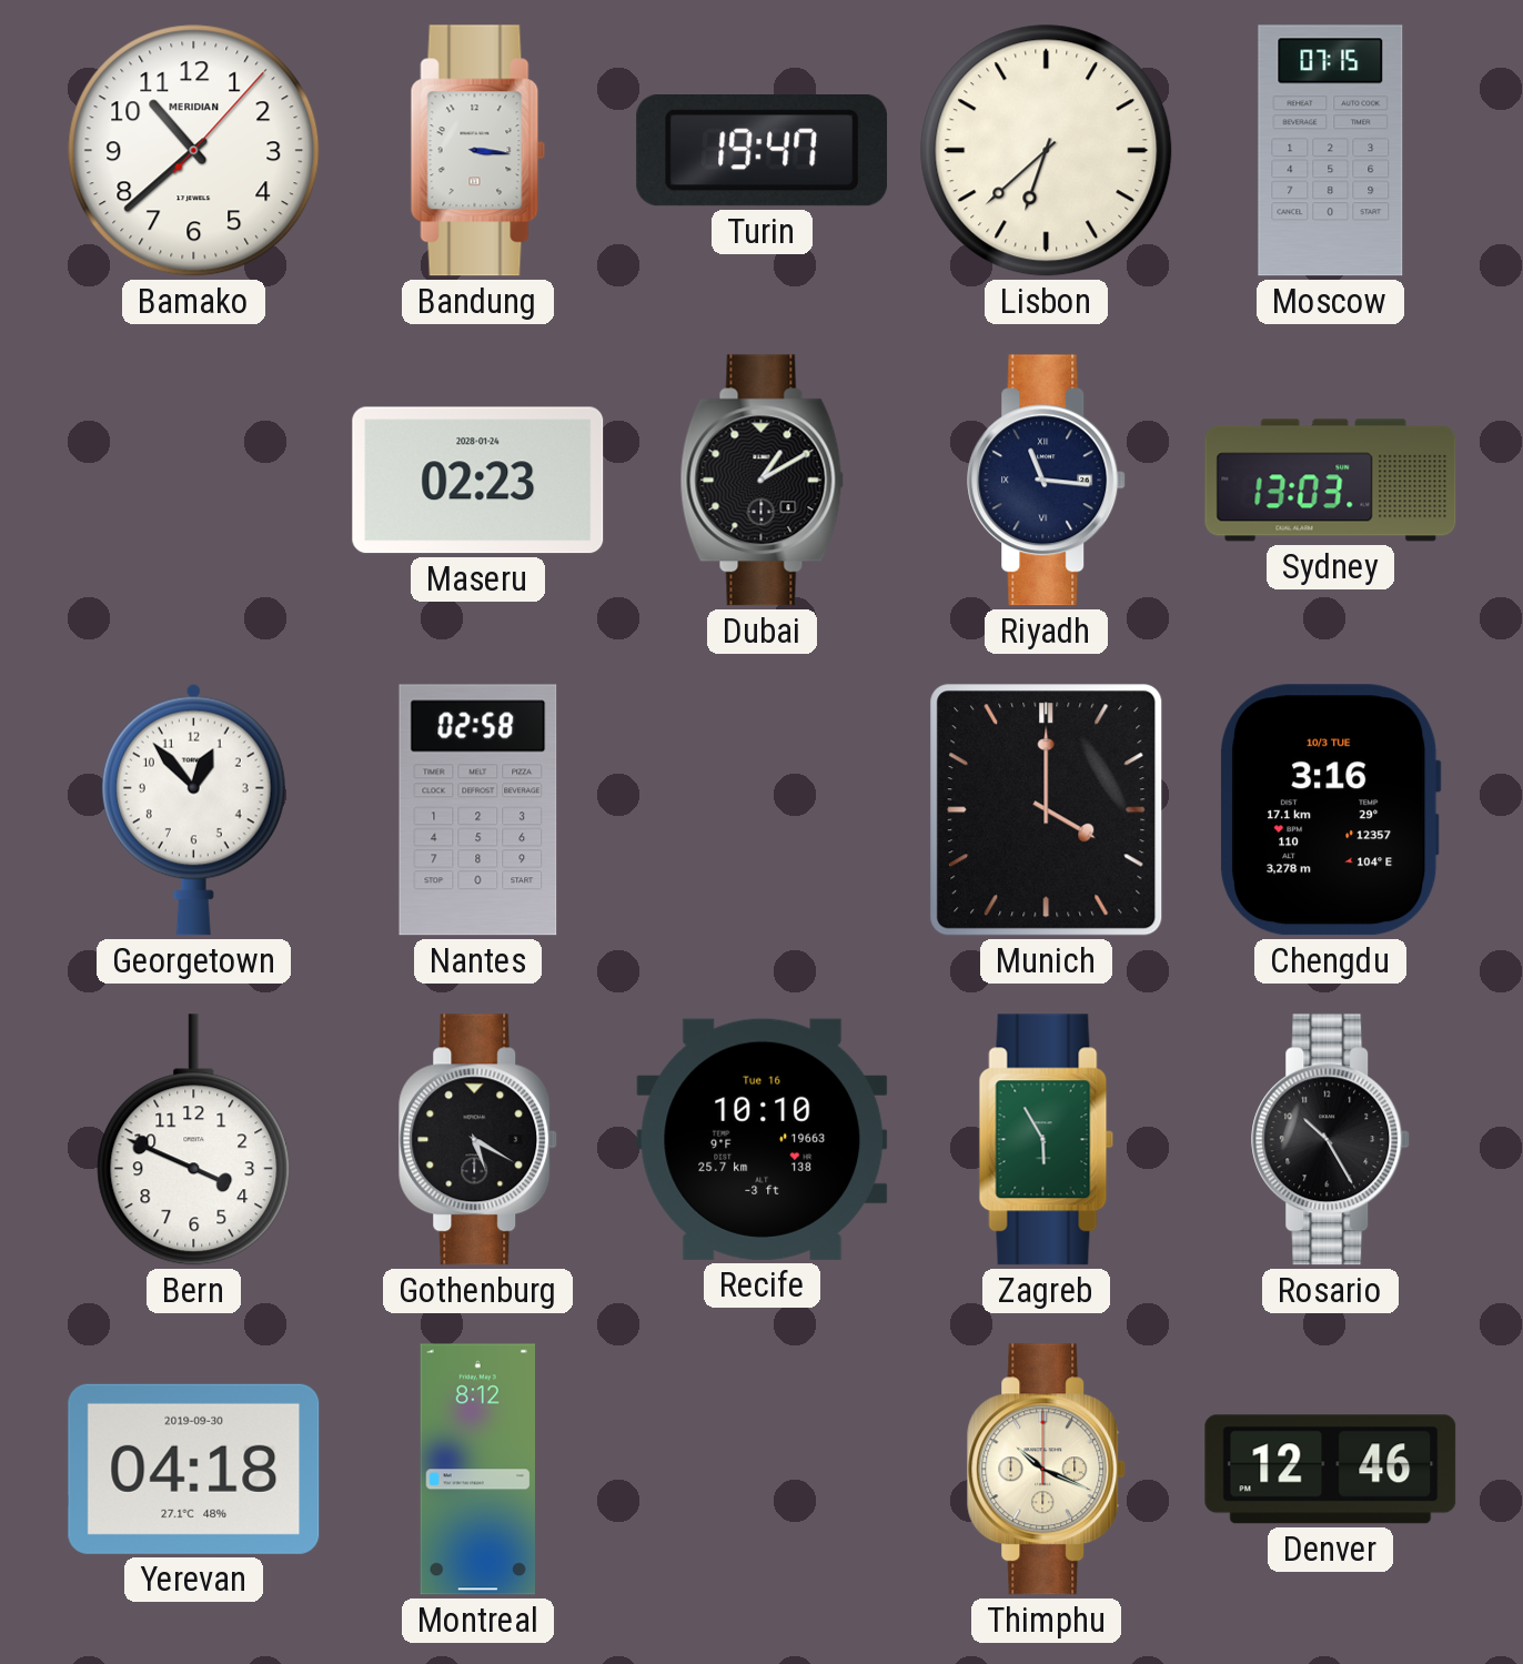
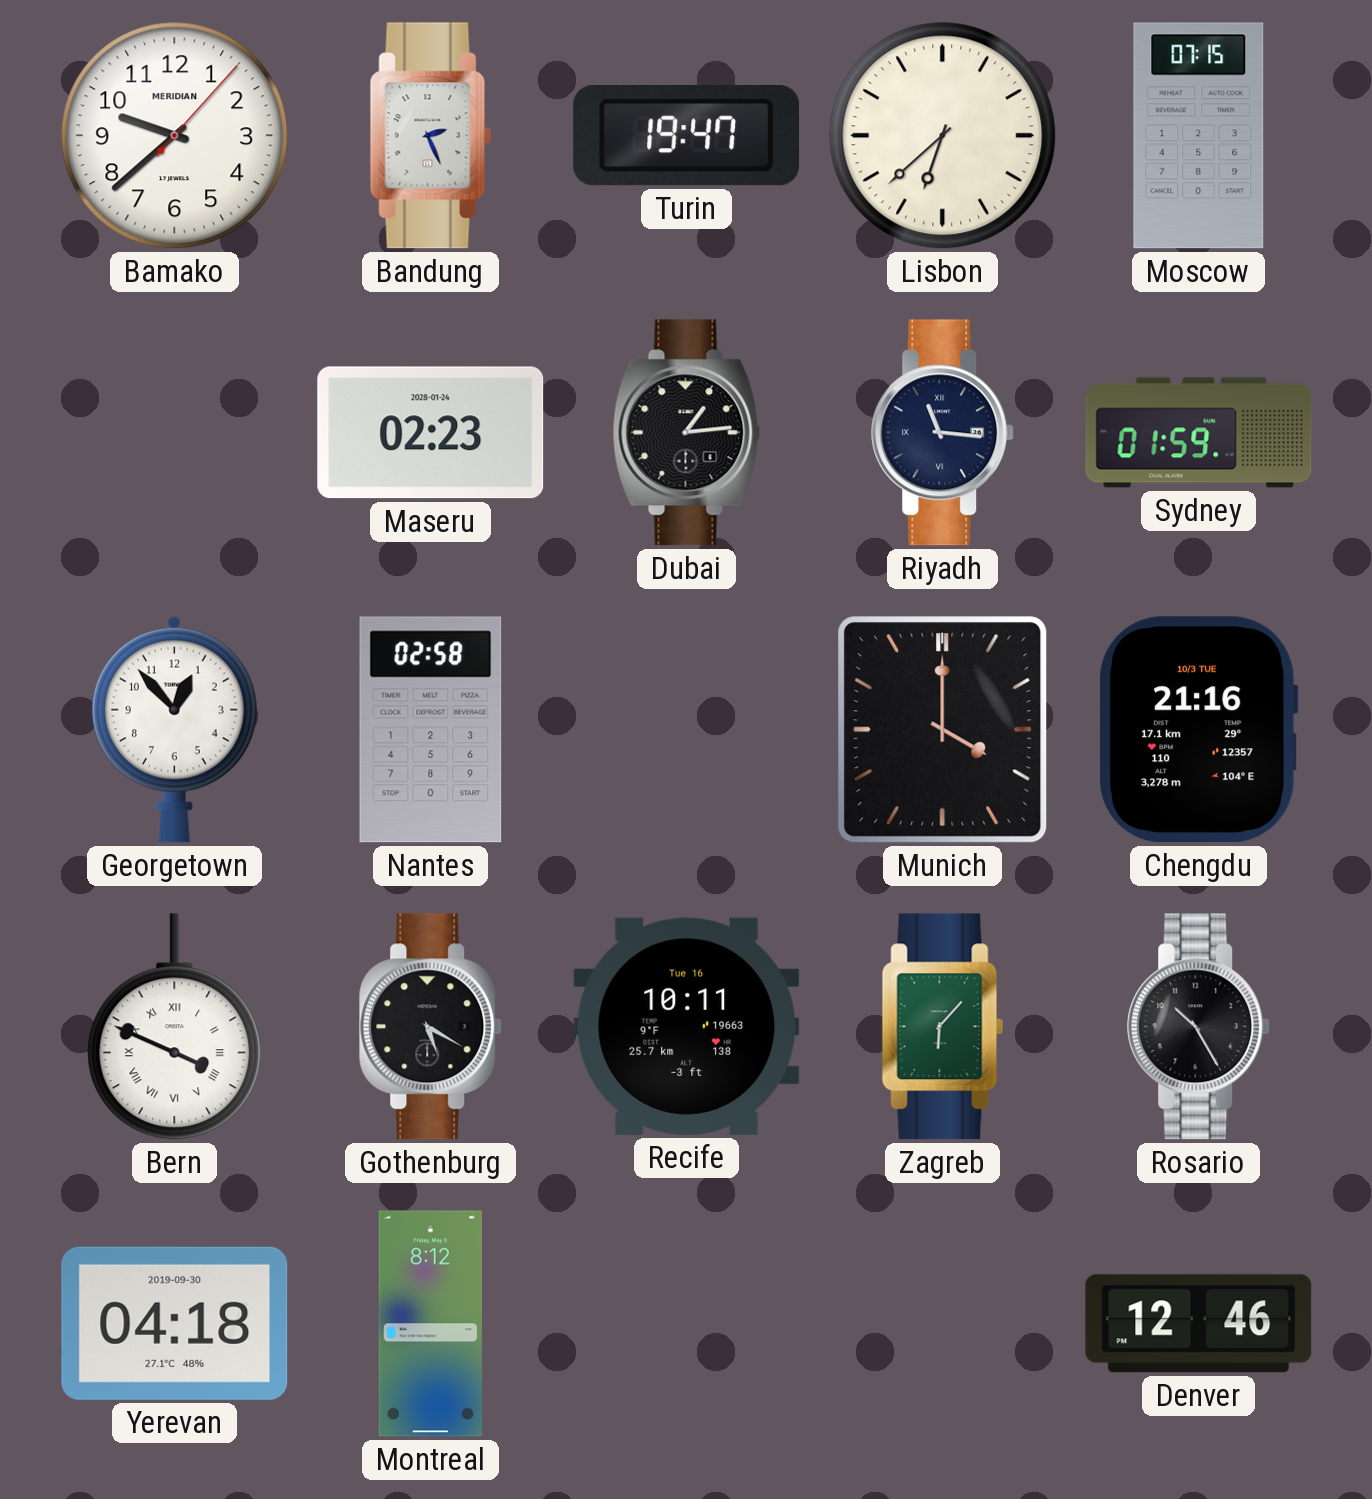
Bamako: 10:38 -> 9:38 (175, 136)
Bandung: 3:16 -> 2:26 (431, 136)
Dubai: 1:10 -> 1:14 (687, 433)
Sydney: 13:03 -> 01:59 (1199, 433)
Chengdu: 3:16 -> 21:16 (1199, 730)
Bern numerals: Arabic -> Roman (175, 1027)
Recife: 10:10 -> 10:11 (687, 1026)
Zagreb: 5:55 -> 6:07 (943, 1027)
Thimphu: 10:19 -> none (1047, 1470)
